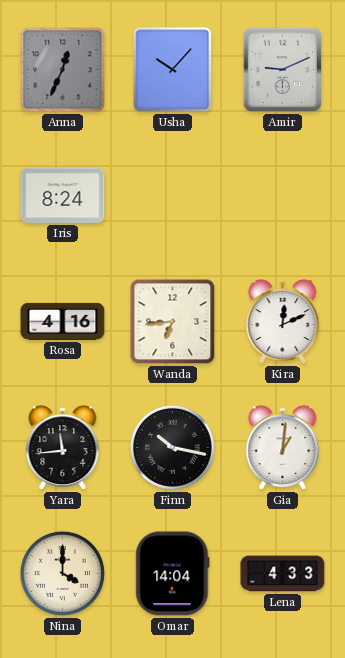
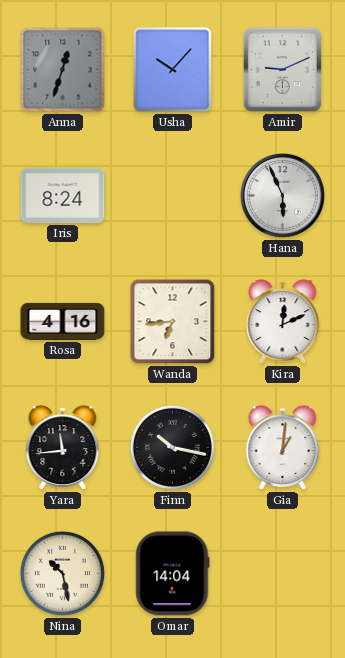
Anna: 12:34 -> 12:33 (63, 70)
Hana: none -> 5:56 (282, 195)
Nina: 4:00 -> 10:28 (62, 573)
Lena: 4:33 -> none (283, 574)
